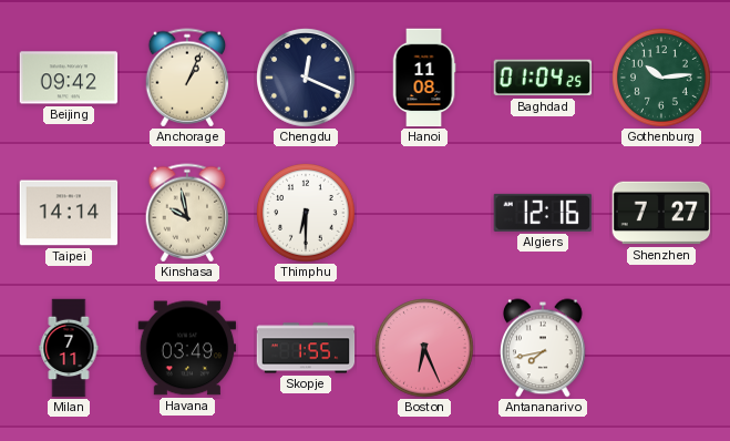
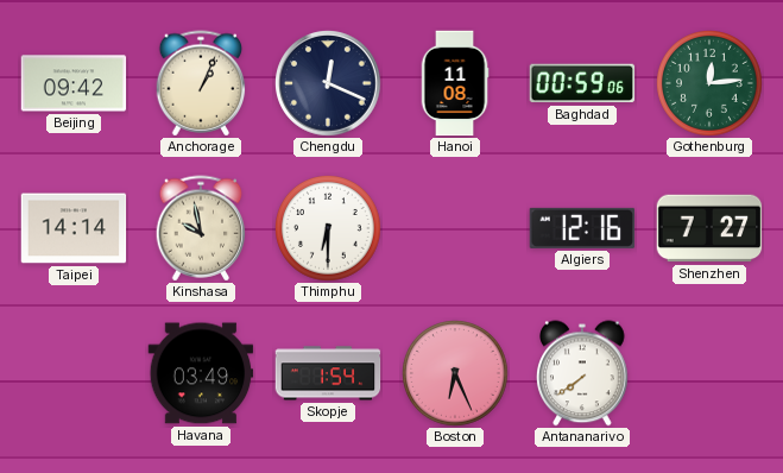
Baghdad: 01:04 -> 00:59 (582, 83)
Gothenburg: 10:14 -> 12:14 (711, 84)
Milan: 7:11 -> none (69, 348)
Skopje: 1:55 -> 1:54 (328, 373)
Antananarivo: 7:43 -> 7:39 (583, 373)
